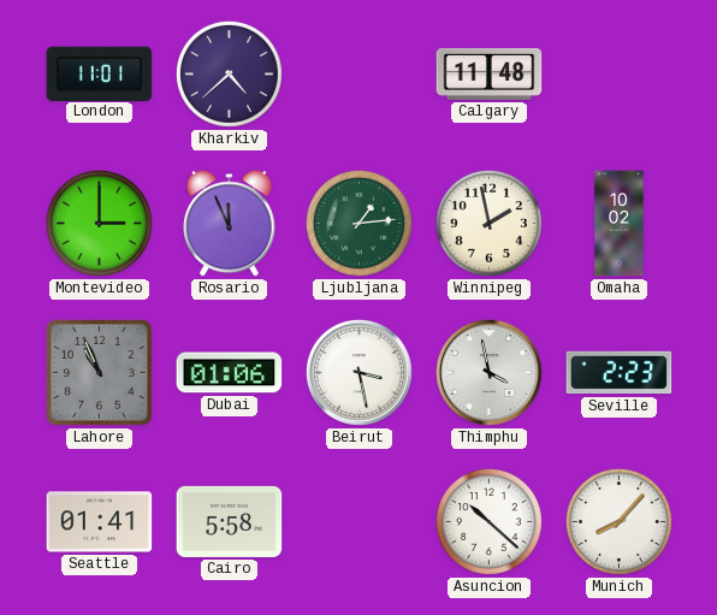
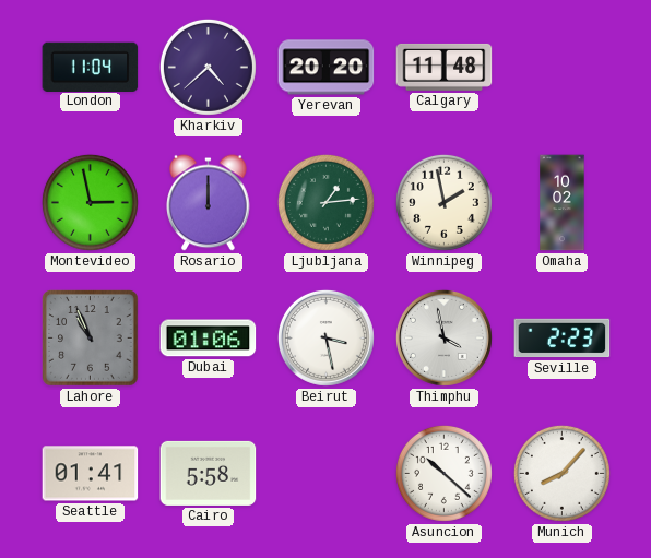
London: 11:01 -> 11:04 (91, 67)
Yerevan: none -> 20:20 (327, 68)
Montevideo: 3:00 -> 2:58 (90, 202)
Rosario: 11:56 -> 12:00 (209, 203)
